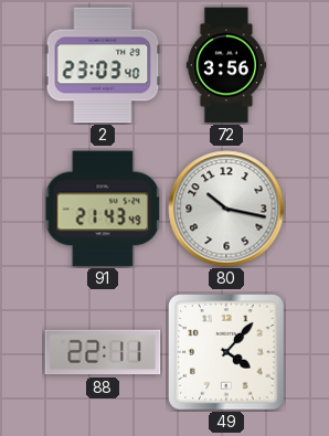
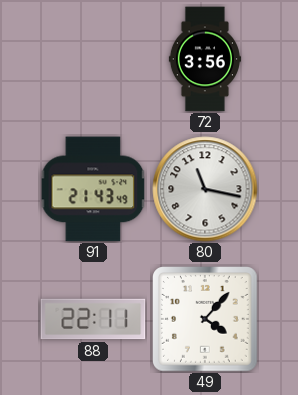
2: 23:03 -> none (103, 65)
80: 10:17 -> 11:17 (205, 189)
